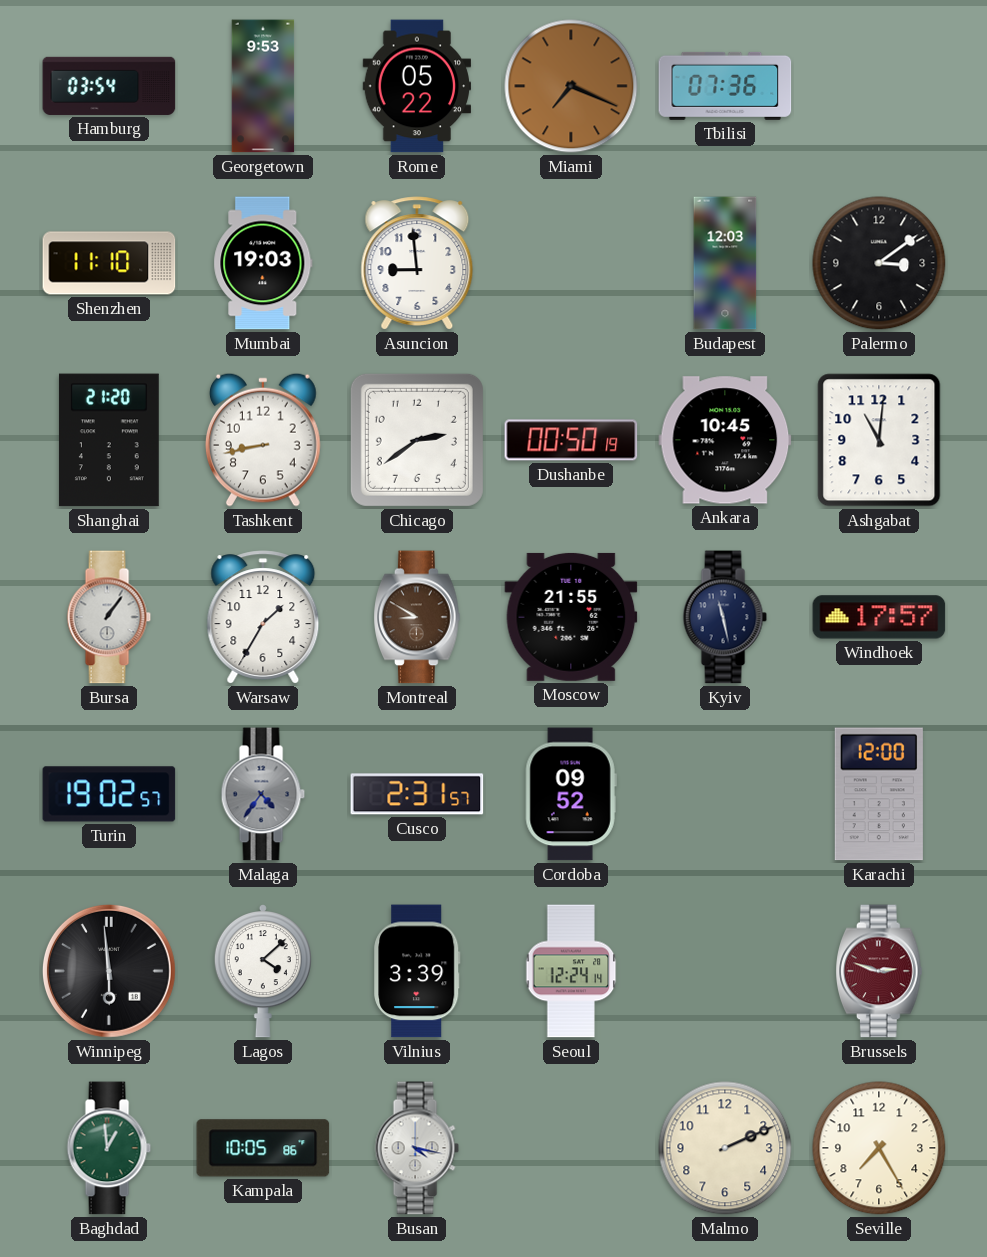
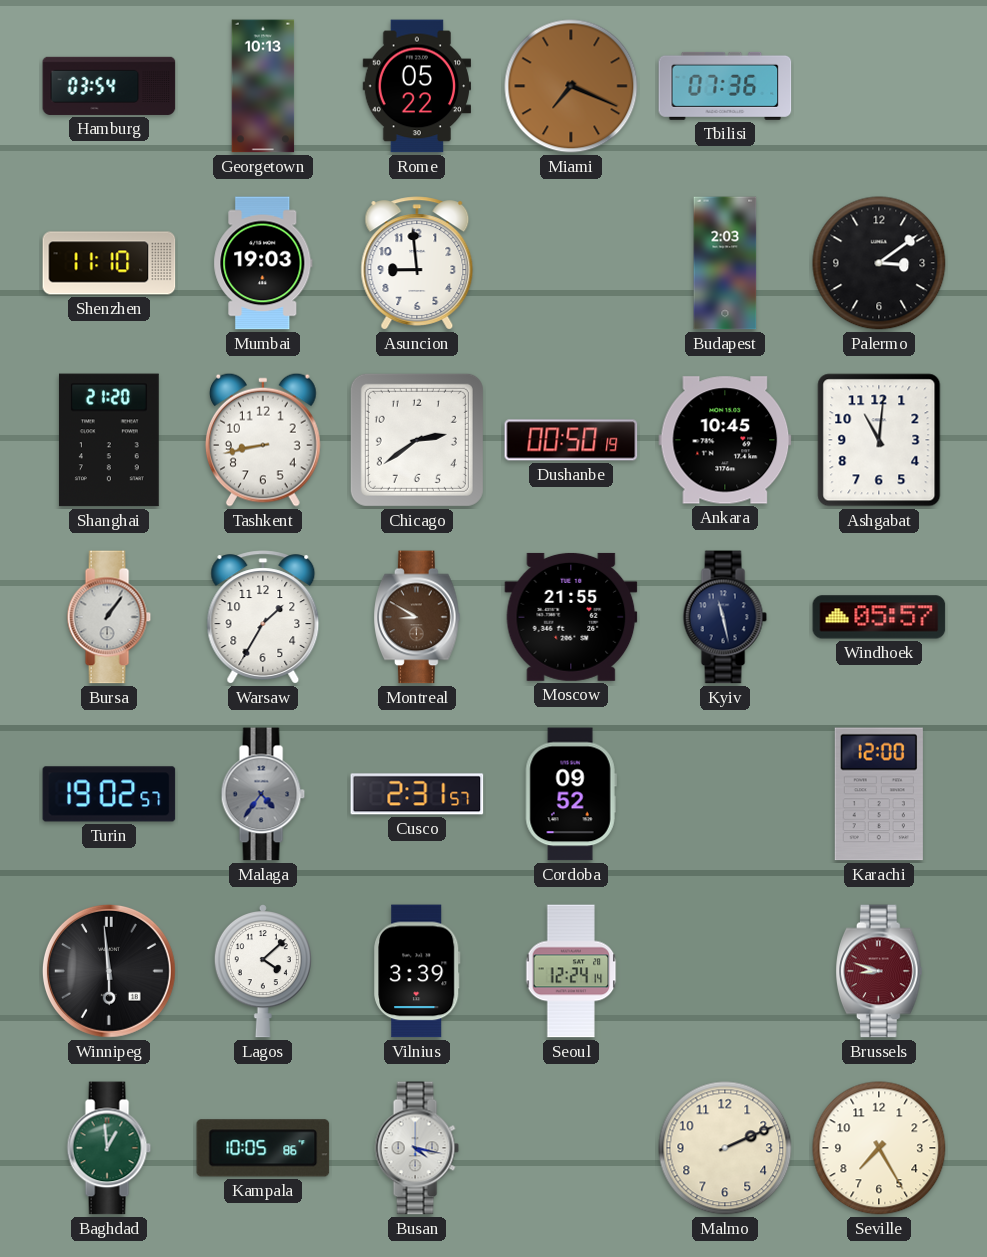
Georgetown: 9:53 -> 10:13 (263, 86)
Budapest: 12:03 -> 2:03 (725, 263)
Windhoek: 17:57 -> 05:57 (879, 617)
Brussels: 2:48 -> 8:48 (880, 971)
